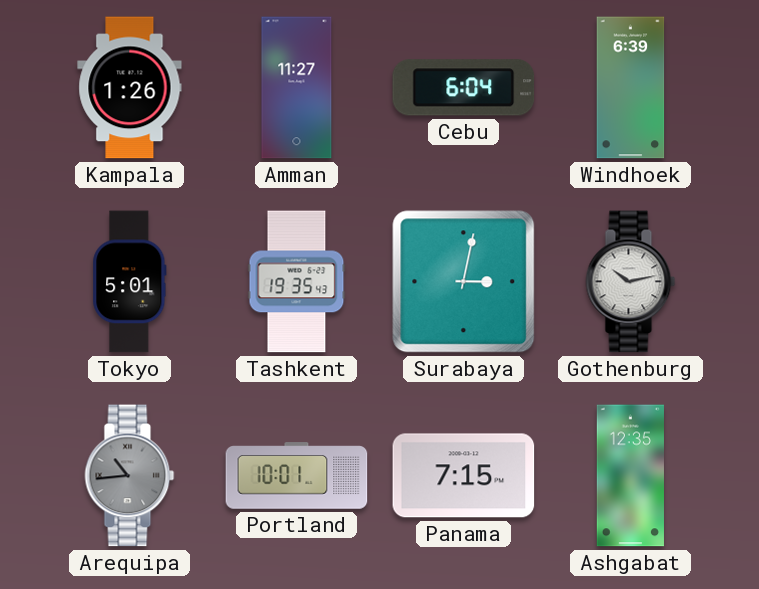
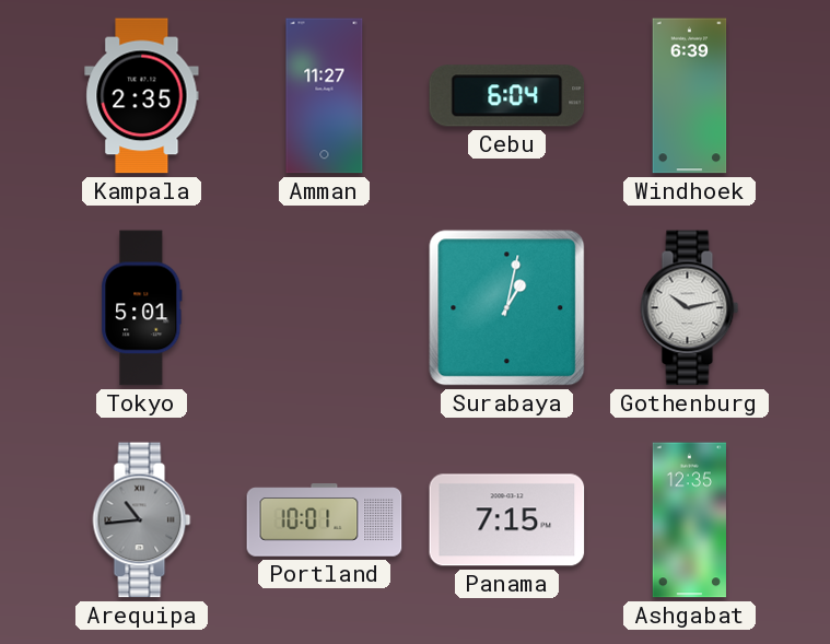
Kampala: 1:26 -> 2:35 (142, 96)
Tashkent: 19:35 -> none (297, 282)
Surabaya: 3:02 -> 1:02 (507, 308)
